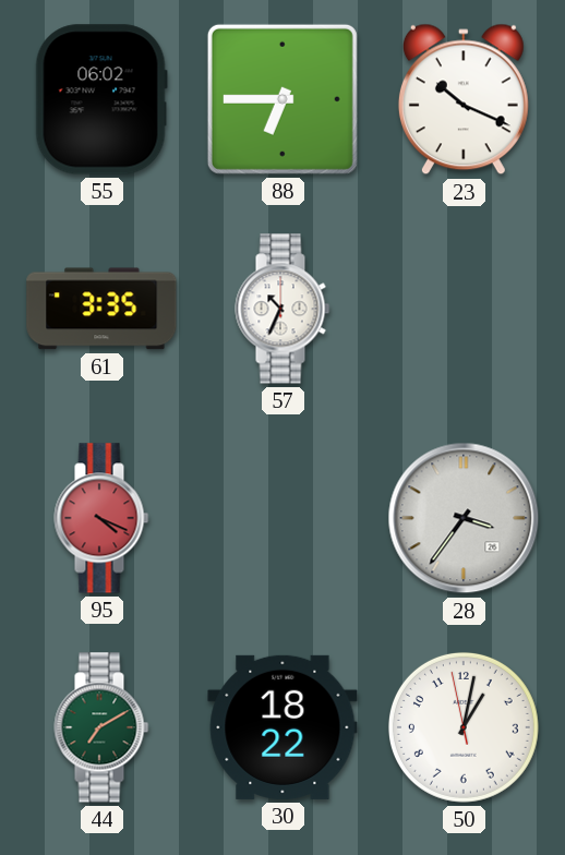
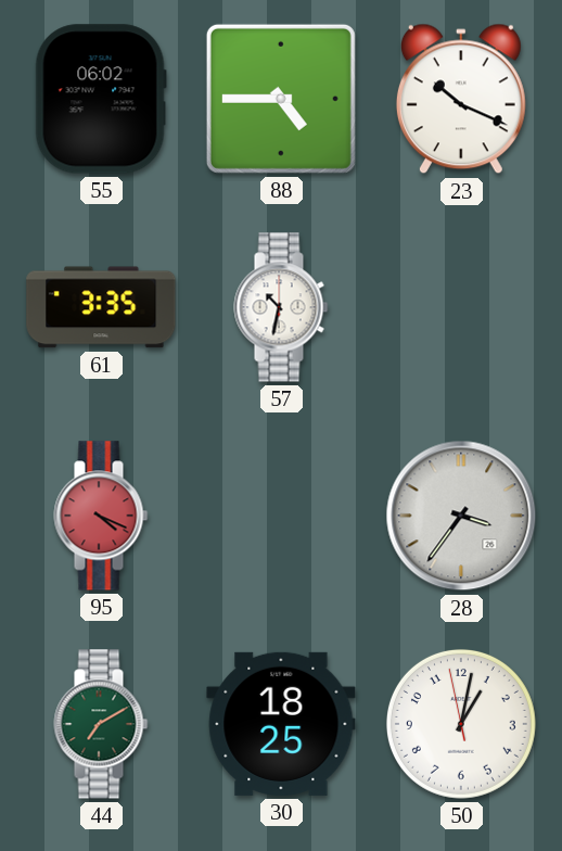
88: 6:45 -> 4:45 (281, 99)
57: 10:34 -> 10:32 (281, 307)
30: 18:22 -> 18:25 (281, 724)
